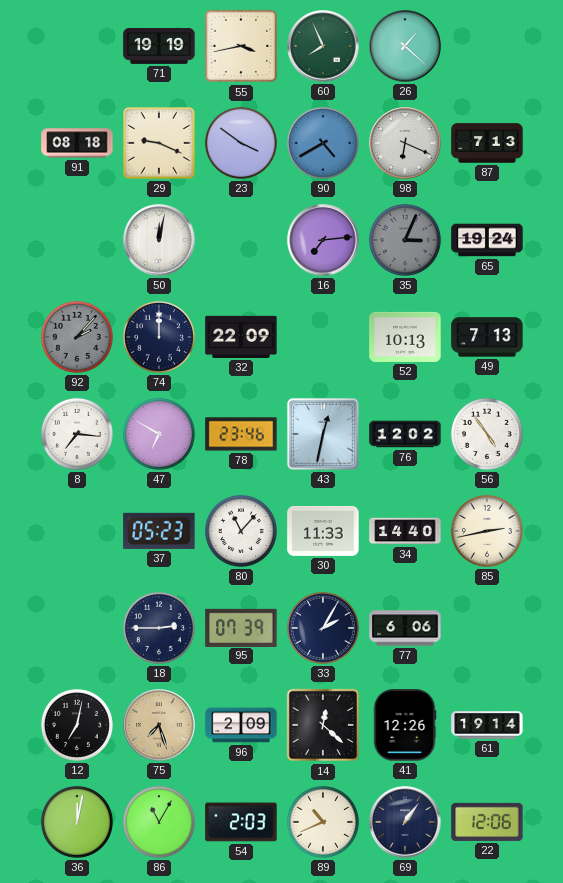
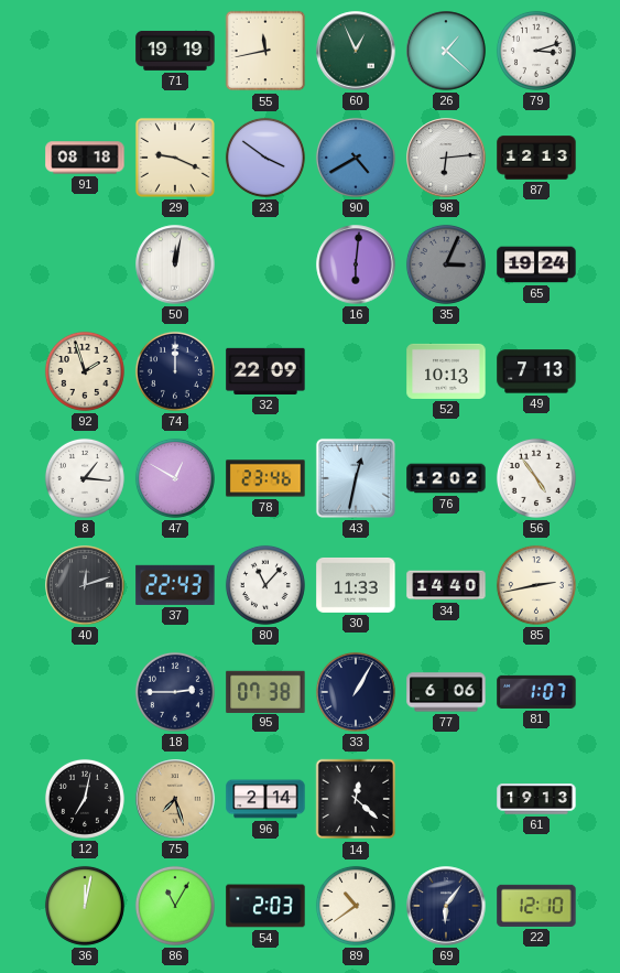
55: 3:43 -> 11:43 (265, 51)
60: 7:56 -> 12:56 (356, 51)
79: none -> 3:12 (536, 51)
98: 6:19 -> 6:14 (446, 158)
87: 7:13 -> 12:13 (536, 158)
16: 7:14 -> 6:01 (356, 264)
92: 2:07 -> 1:57 (85, 371)
92 dial: grey -> cream (85, 371)
8: 7:16 -> 1:16 (85, 478)
47: 6:50 -> 12:50 (175, 478)
40: none -> 12:12 (85, 585)
37: 05:23 -> 22:43 (175, 585)
95: 07:39 -> 07:38 (265, 691)
33: 2:05 -> 1:05 (356, 692)
81: none -> 1:07 (536, 692)
96: 2:09 -> 2:14 (265, 799)
41: 12:26 -> none (405, 725)
61: 19:14 -> 19:13 (536, 799)
89: 10:41 -> 10:39 (356, 906)
69: 1:06 -> 6:06 (446, 906)
22: 12:06 -> 12:10 (536, 906)
